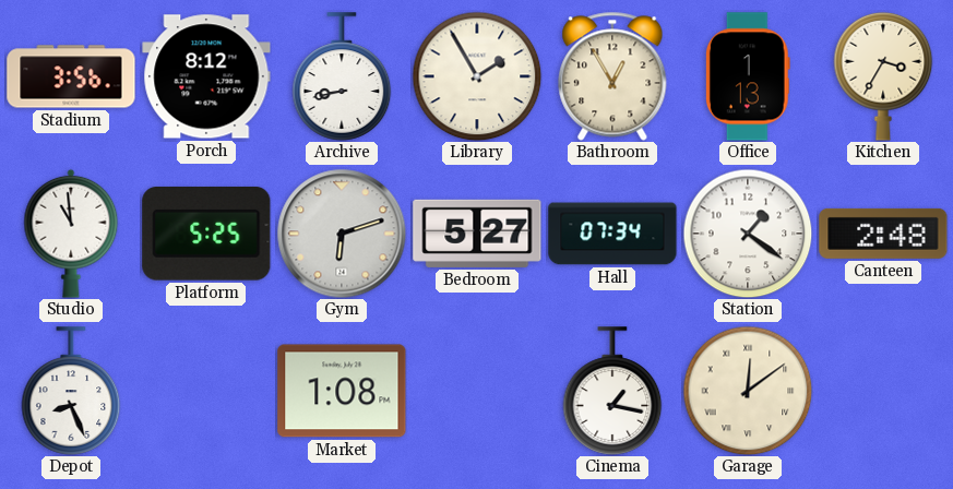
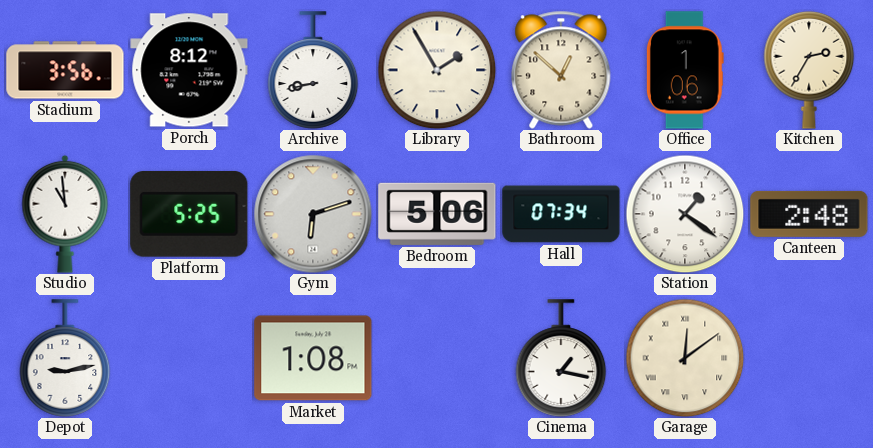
Bathroom: 12:55 -> 12:52 (561, 70)
Office: 1:13 -> 1:06 (685, 70)
Kitchen: 3:35 -> 2:35 (809, 70)
Bedroom: 5:27 -> 5:06 (437, 214)
Depot: 8:26 -> 9:13 (65, 358)
